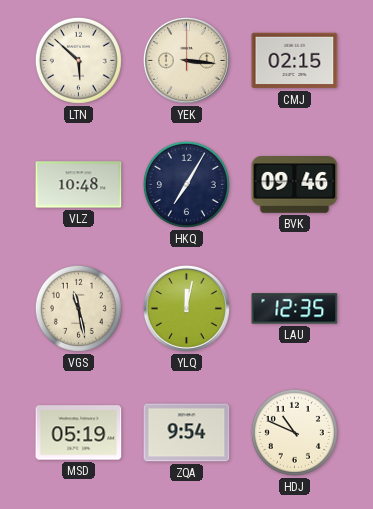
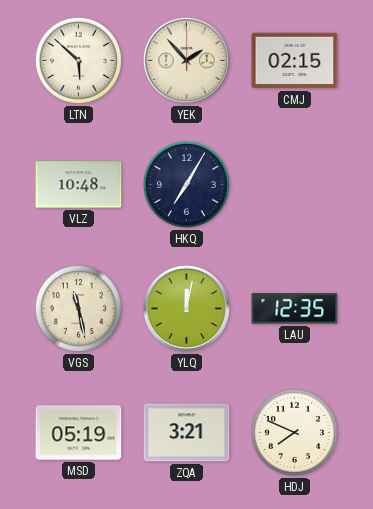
YEK: 3:16 -> 1:53 (186, 60)
BVK: 09:46 -> none (295, 185)
ZQA: 9:54 -> 3:21 (187, 433)
HDJ: 10:49 -> 7:49 (294, 432)
